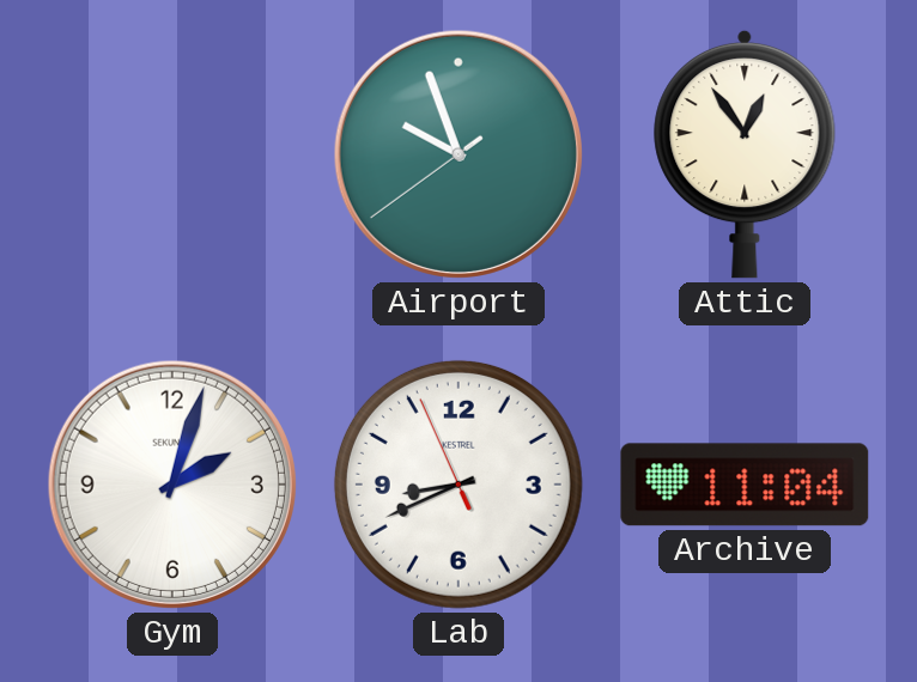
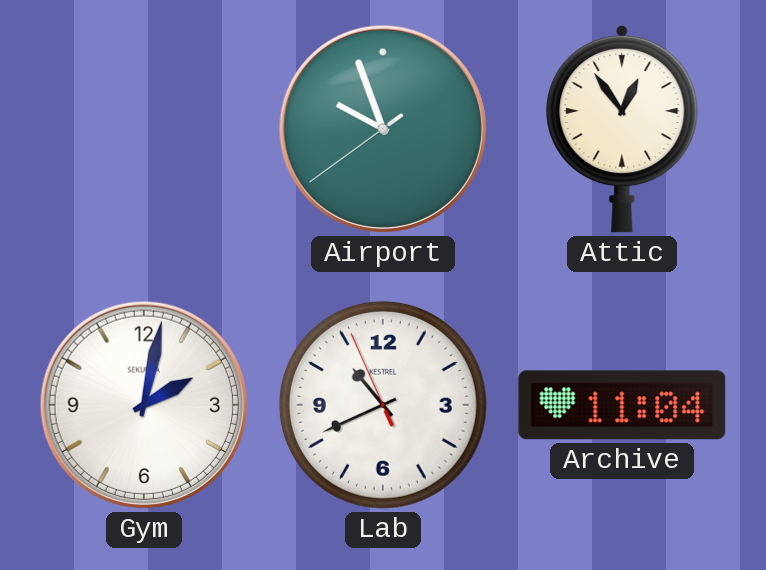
Gym: 2:03 -> 2:02 (144, 405)
Lab: 8:40 -> 10:40 (383, 405)
